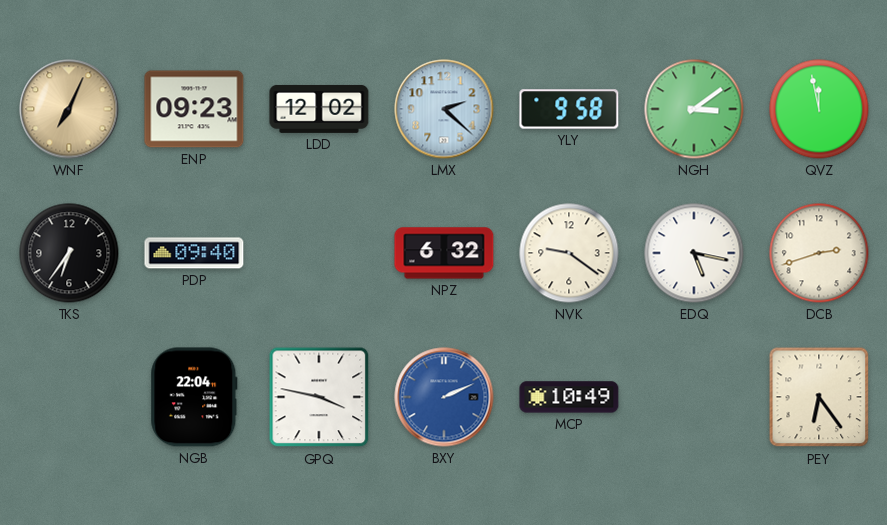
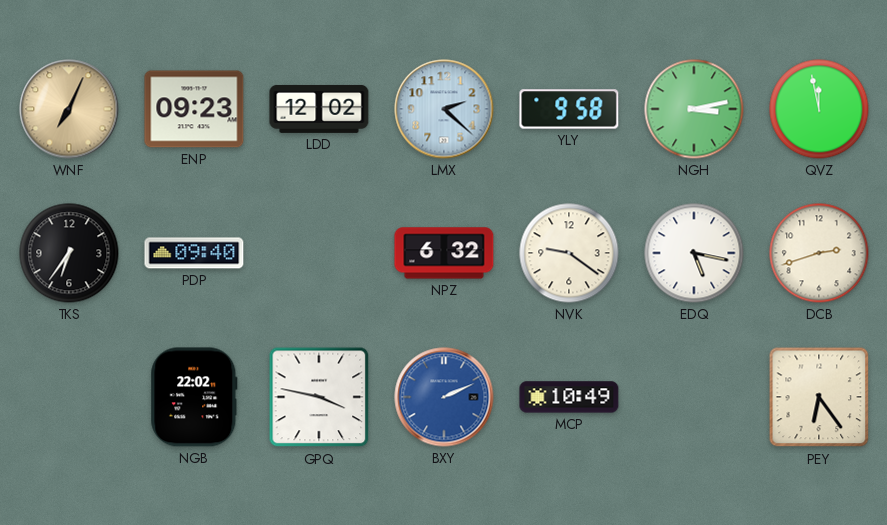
NGH: 3:09 -> 3:13 (694, 109)
NGB: 22:04 -> 22:02 (194, 397)
